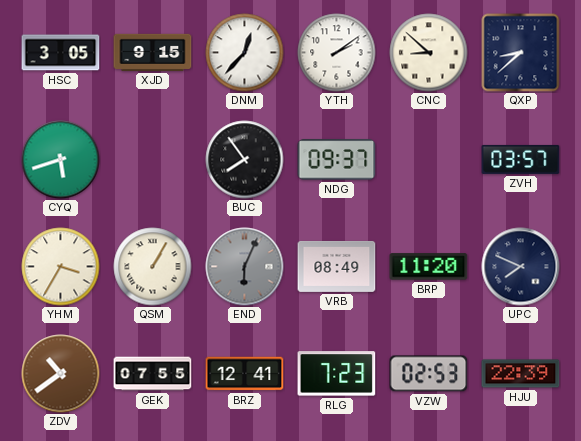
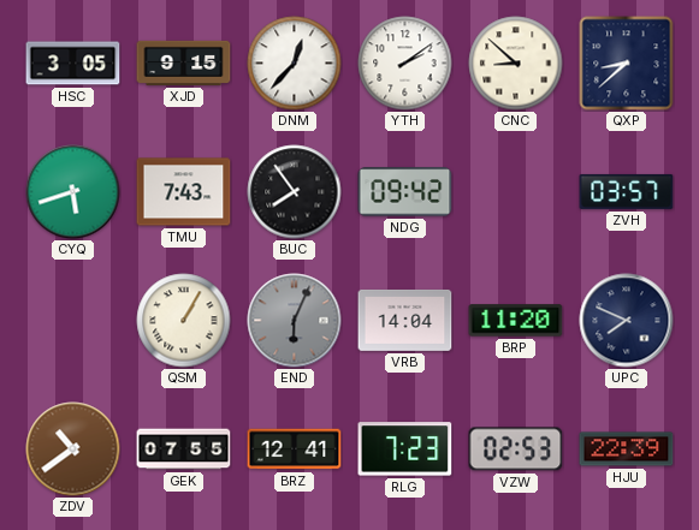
TMU: none -> 7:43 (184, 192)
NDG: 09:37 -> 09:42 (405, 192)
YHM: 3:35 -> none (61, 267)
VRB: 08:49 -> 14:04 (405, 320)
